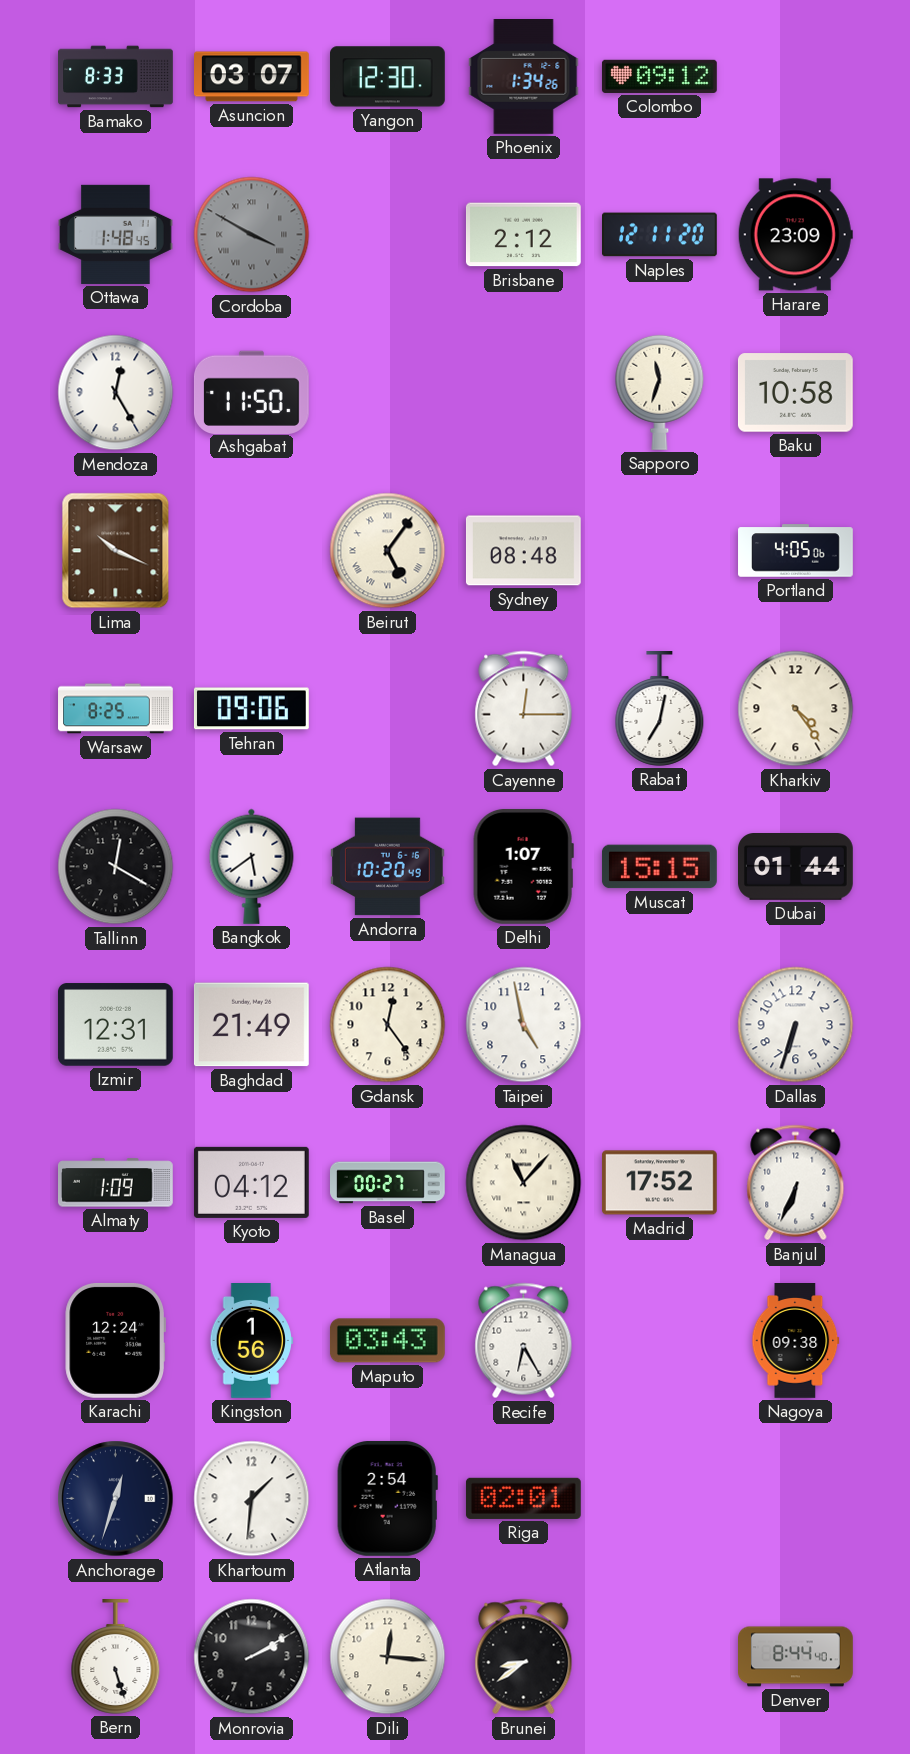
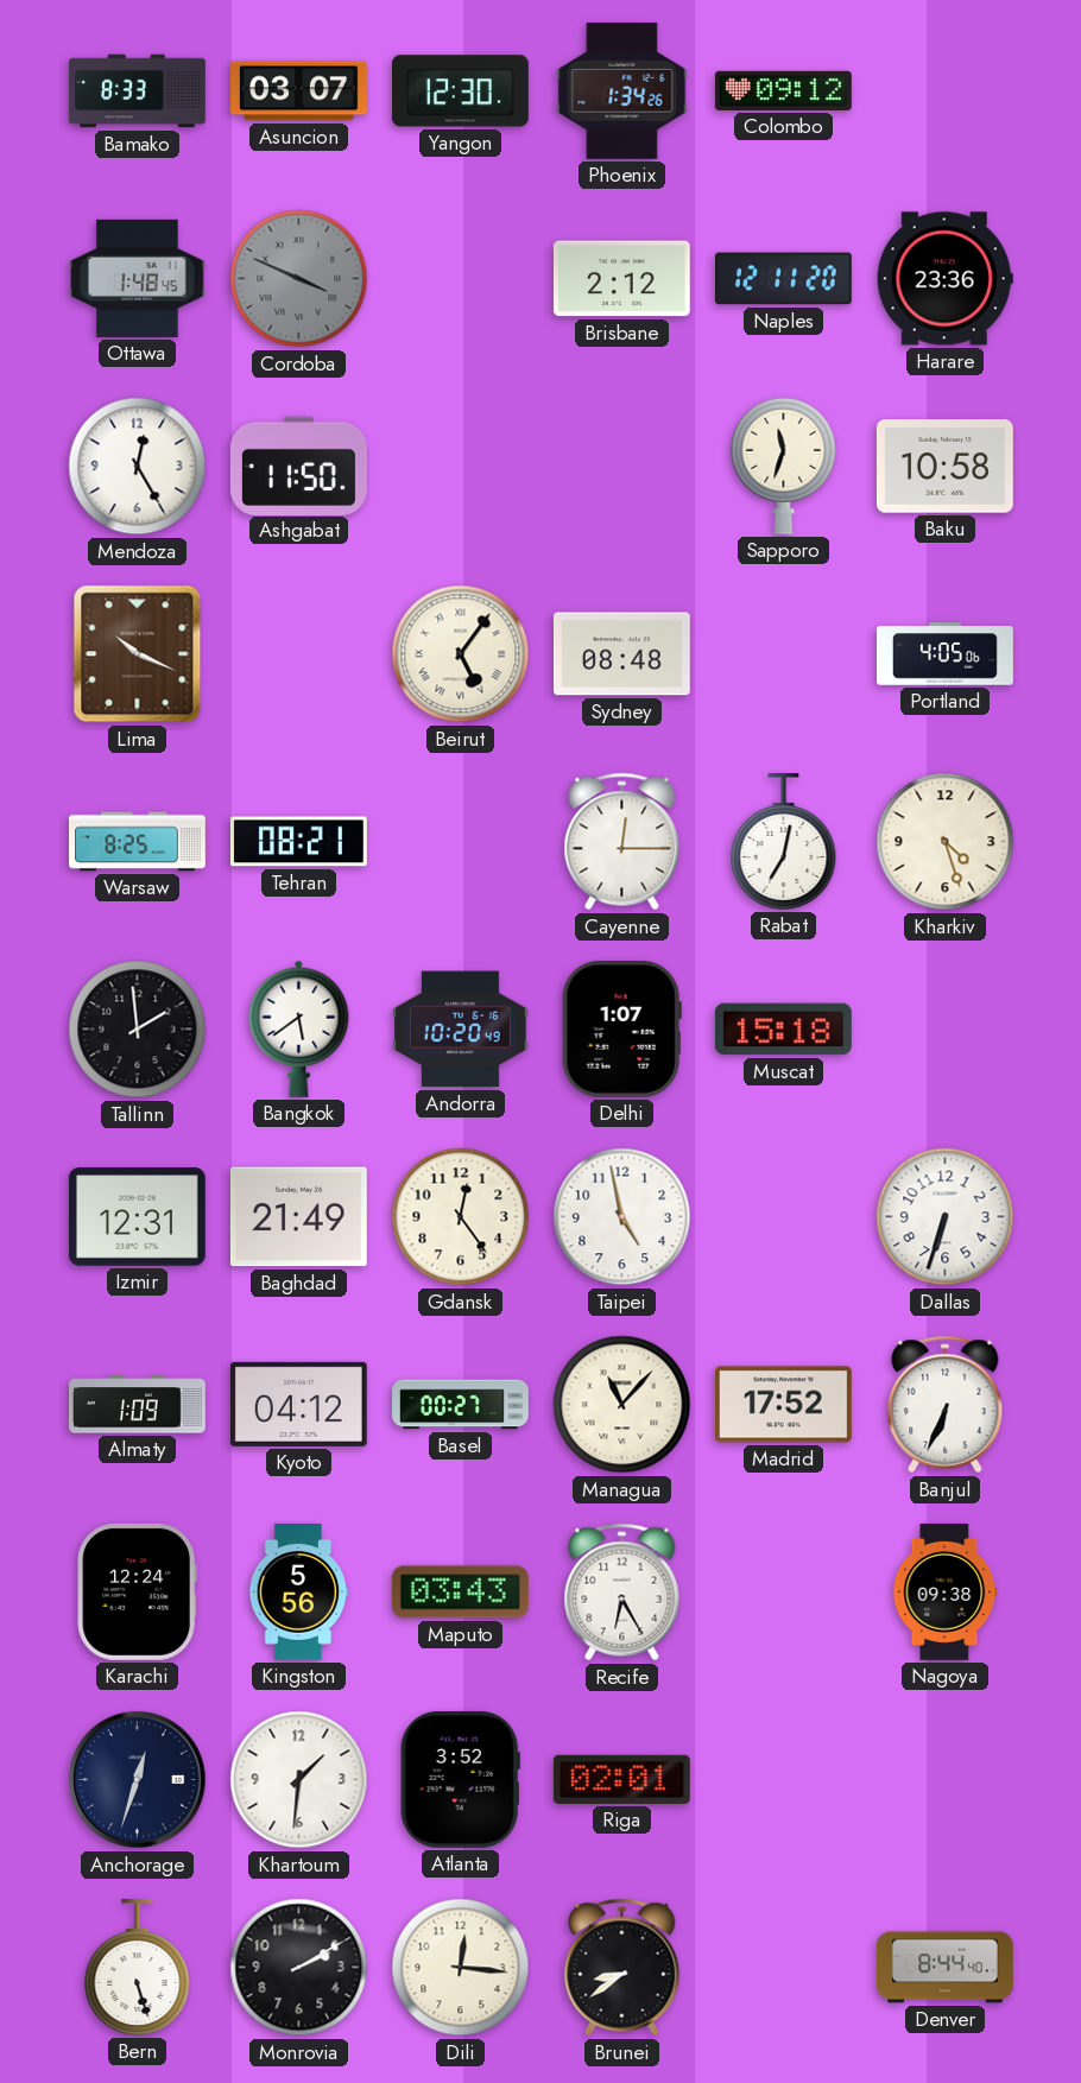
Cordoba: 3:50 -> 3:49 (299, 279)
Harare: 23:09 -> 23:36 (944, 279)
Tehran: 09:06 -> 08:21 (298, 842)
Kharkiv: 4:24 -> 4:27 (946, 842)
Tallinn: 12:20 -> 1:59 (138, 1030)
Muscat: 15:15 -> 15:18 (784, 1030)
Dubai: 01:44 -> none (796, 867)
Kingston: 1:56 -> 5:56 (298, 1593)
Atlanta: 2:54 -> 3:52 (460, 1779)
